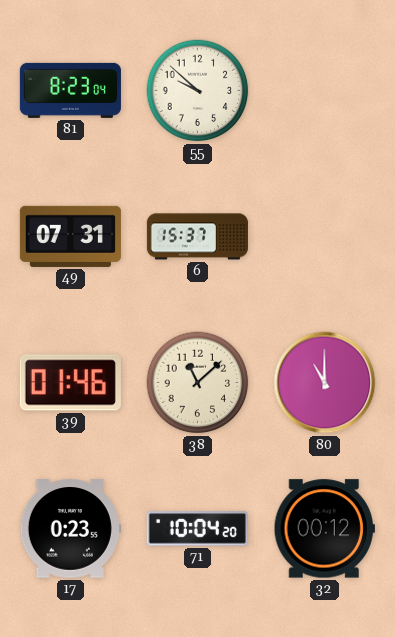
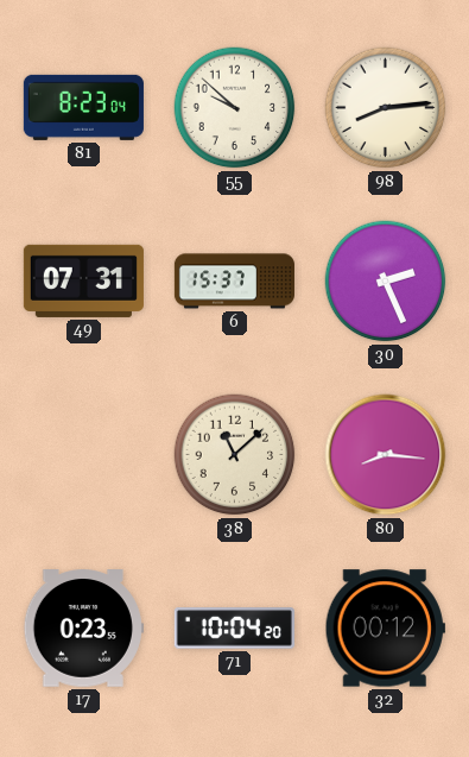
98: none -> 8:14 (386, 108)
30: none -> 2:26 (386, 282)
39: 01:46 -> none (70, 383)
80: 11:00 -> 8:16 (386, 455)
